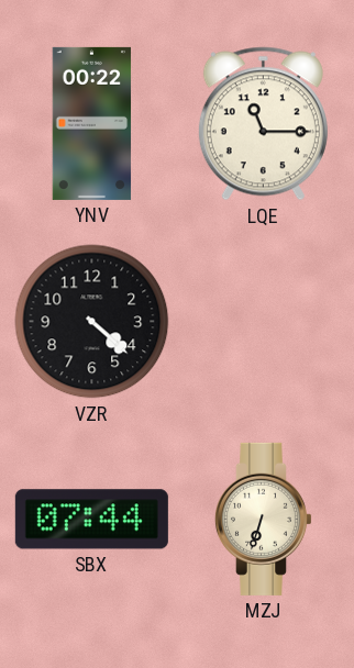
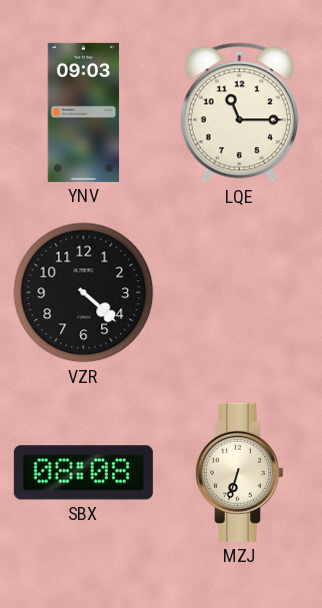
YNV: 00:22 -> 09:03 (84, 112)
SBX: 07:44 -> 08:08 (83, 473)
